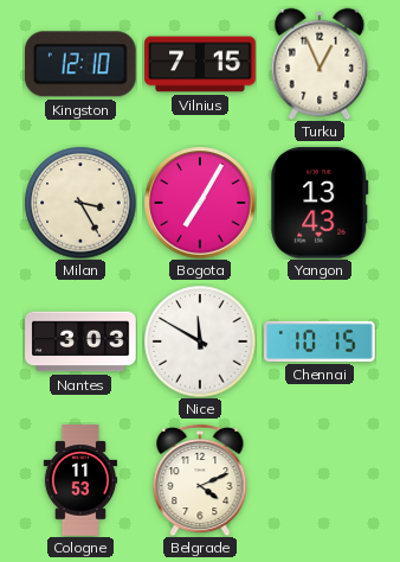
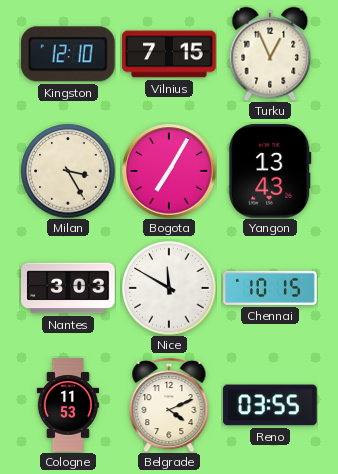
Reno: none -> 03:55 (270, 405)
